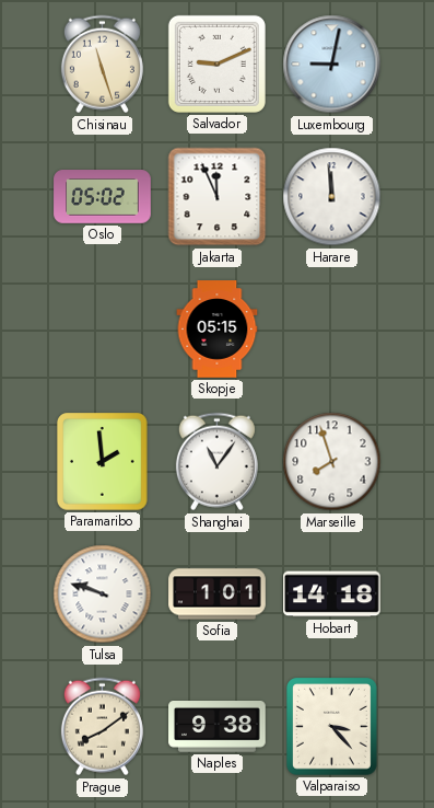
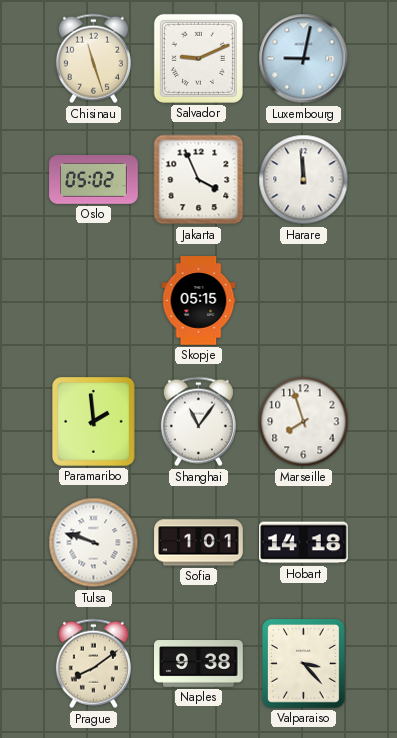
Jakarta: 11:56 -> 3:56 (199, 180)
